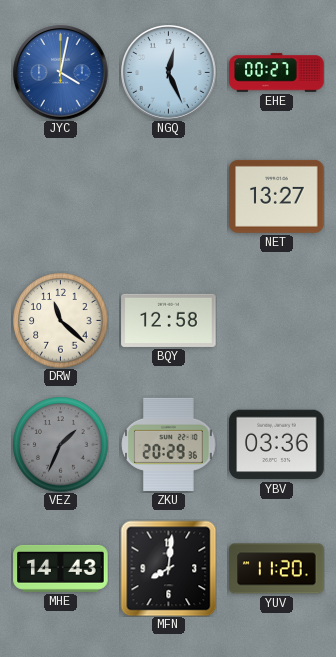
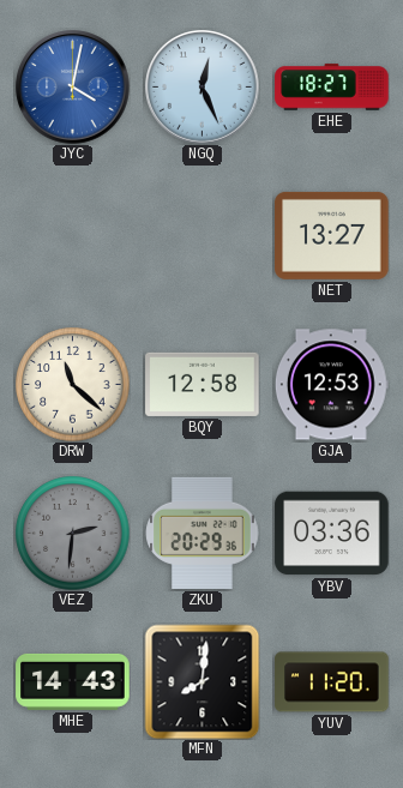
EHE: 00:27 -> 18:27 (332, 88)
GJA: none -> 12:53 (331, 385)
VEZ: 1:34 -> 2:31 (72, 533)
